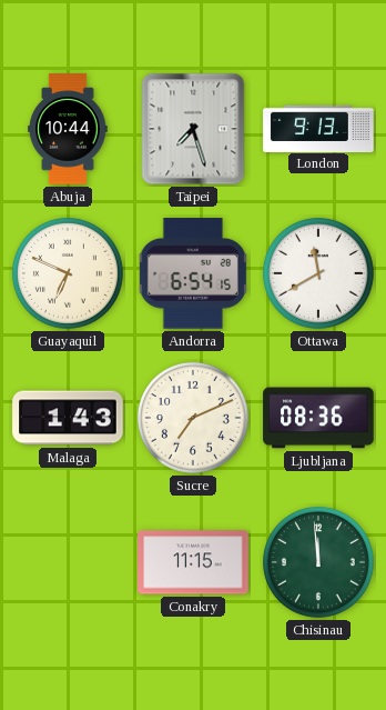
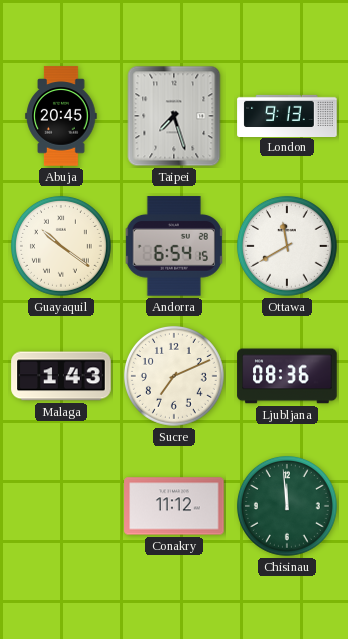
Abuja: 10:44 -> 20:45 (61, 116)
Guayaquil: 6:49 -> 10:21 (61, 246)
Conakry: 11:15 -> 11:12 (174, 506)
